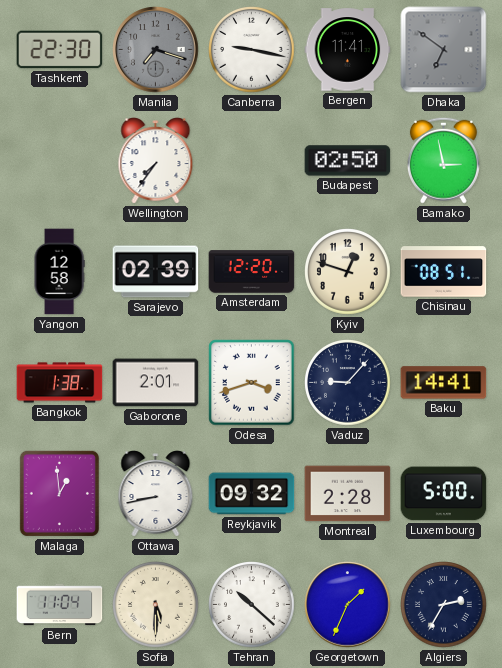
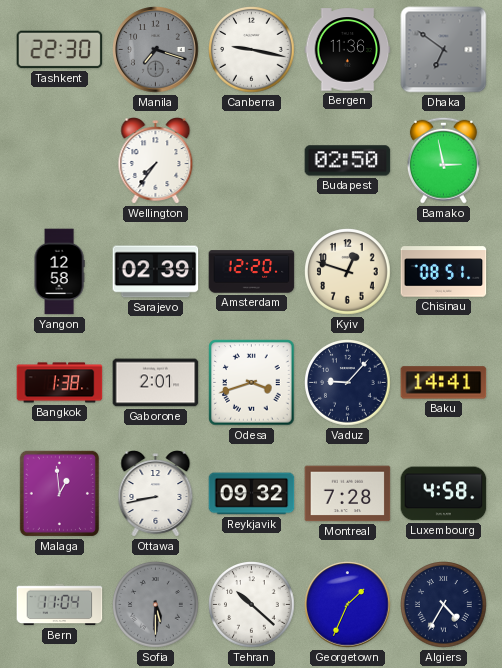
Bergen: 11:41 -> 11:36 (348, 50)
Montreal: 2:28 -> 7:28 (348, 494)
Luxembourg: 5:00 -> 4:58 (444, 494)
Sofia dial: cream -> grey (156, 605)
Algiers: 2:35 -> 4:35 (444, 605)
